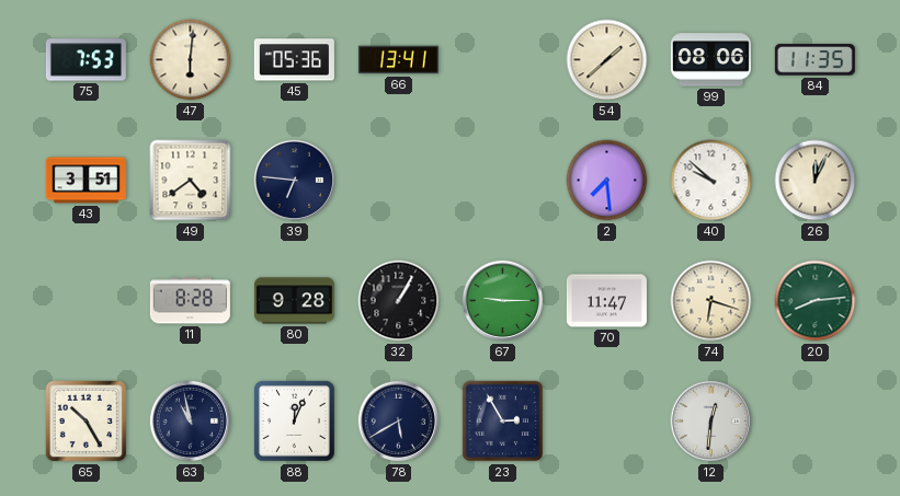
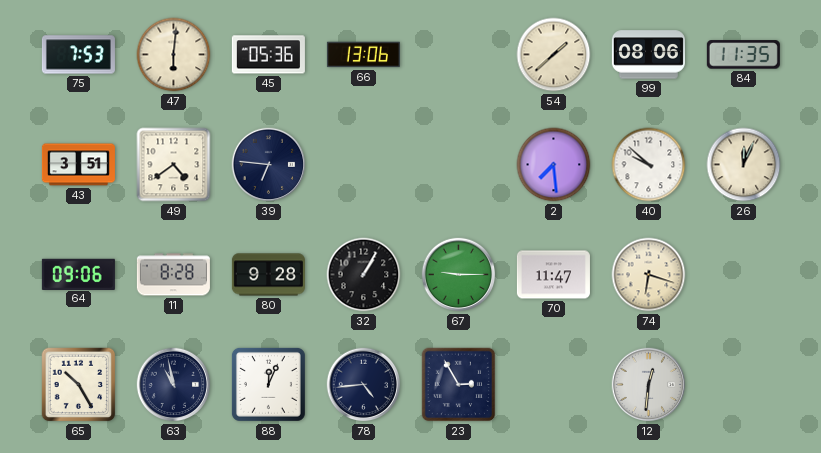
66: 13:41 -> 13:06 (363, 55)
64: none -> 09:06 (78, 274)
20: 8:14 -> none (816, 301)
78: 5:40 -> 4:44 (364, 385)
